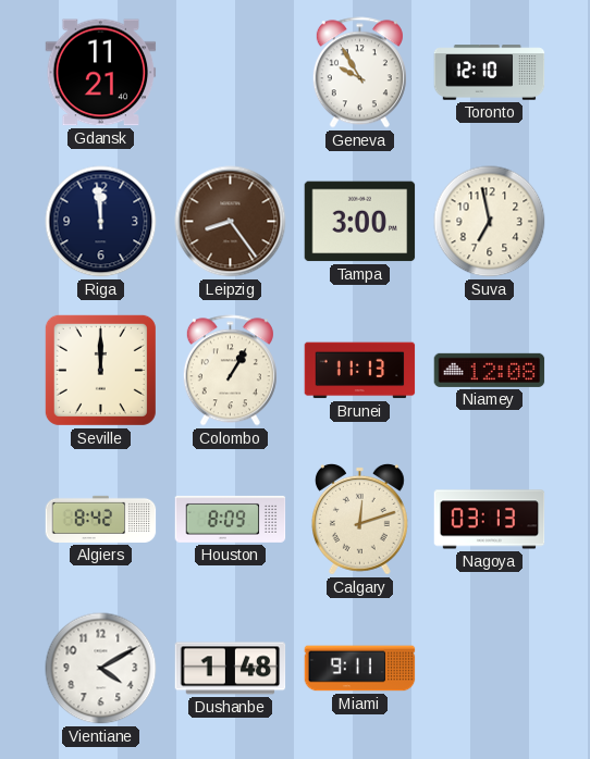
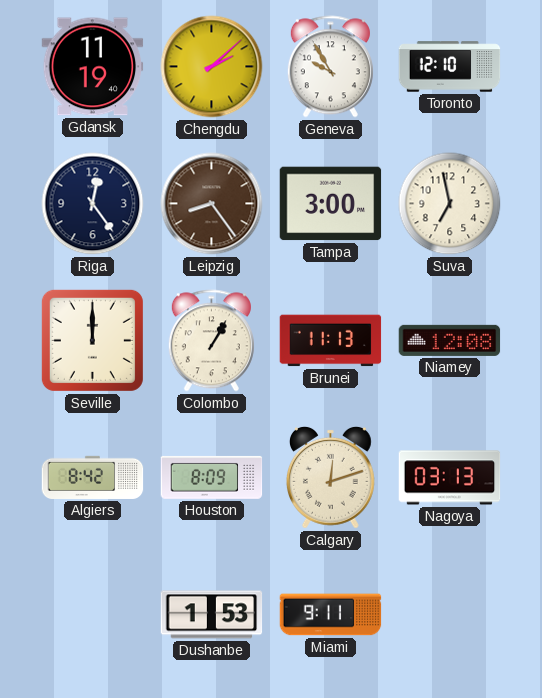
Gdansk: 11:21 -> 11:19 (93, 67)
Chengdu: none -> 2:08 (212, 67)
Riga: 11:59 -> 12:24 (93, 204)
Vientiane: 4:10 -> none (101, 669)
Dushanbe: 1:48 -> 1:53 (212, 615)
